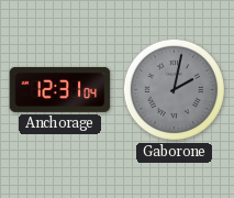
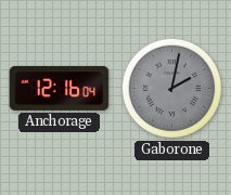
Anchorage: 12:31 -> 12:16 (60, 88)
